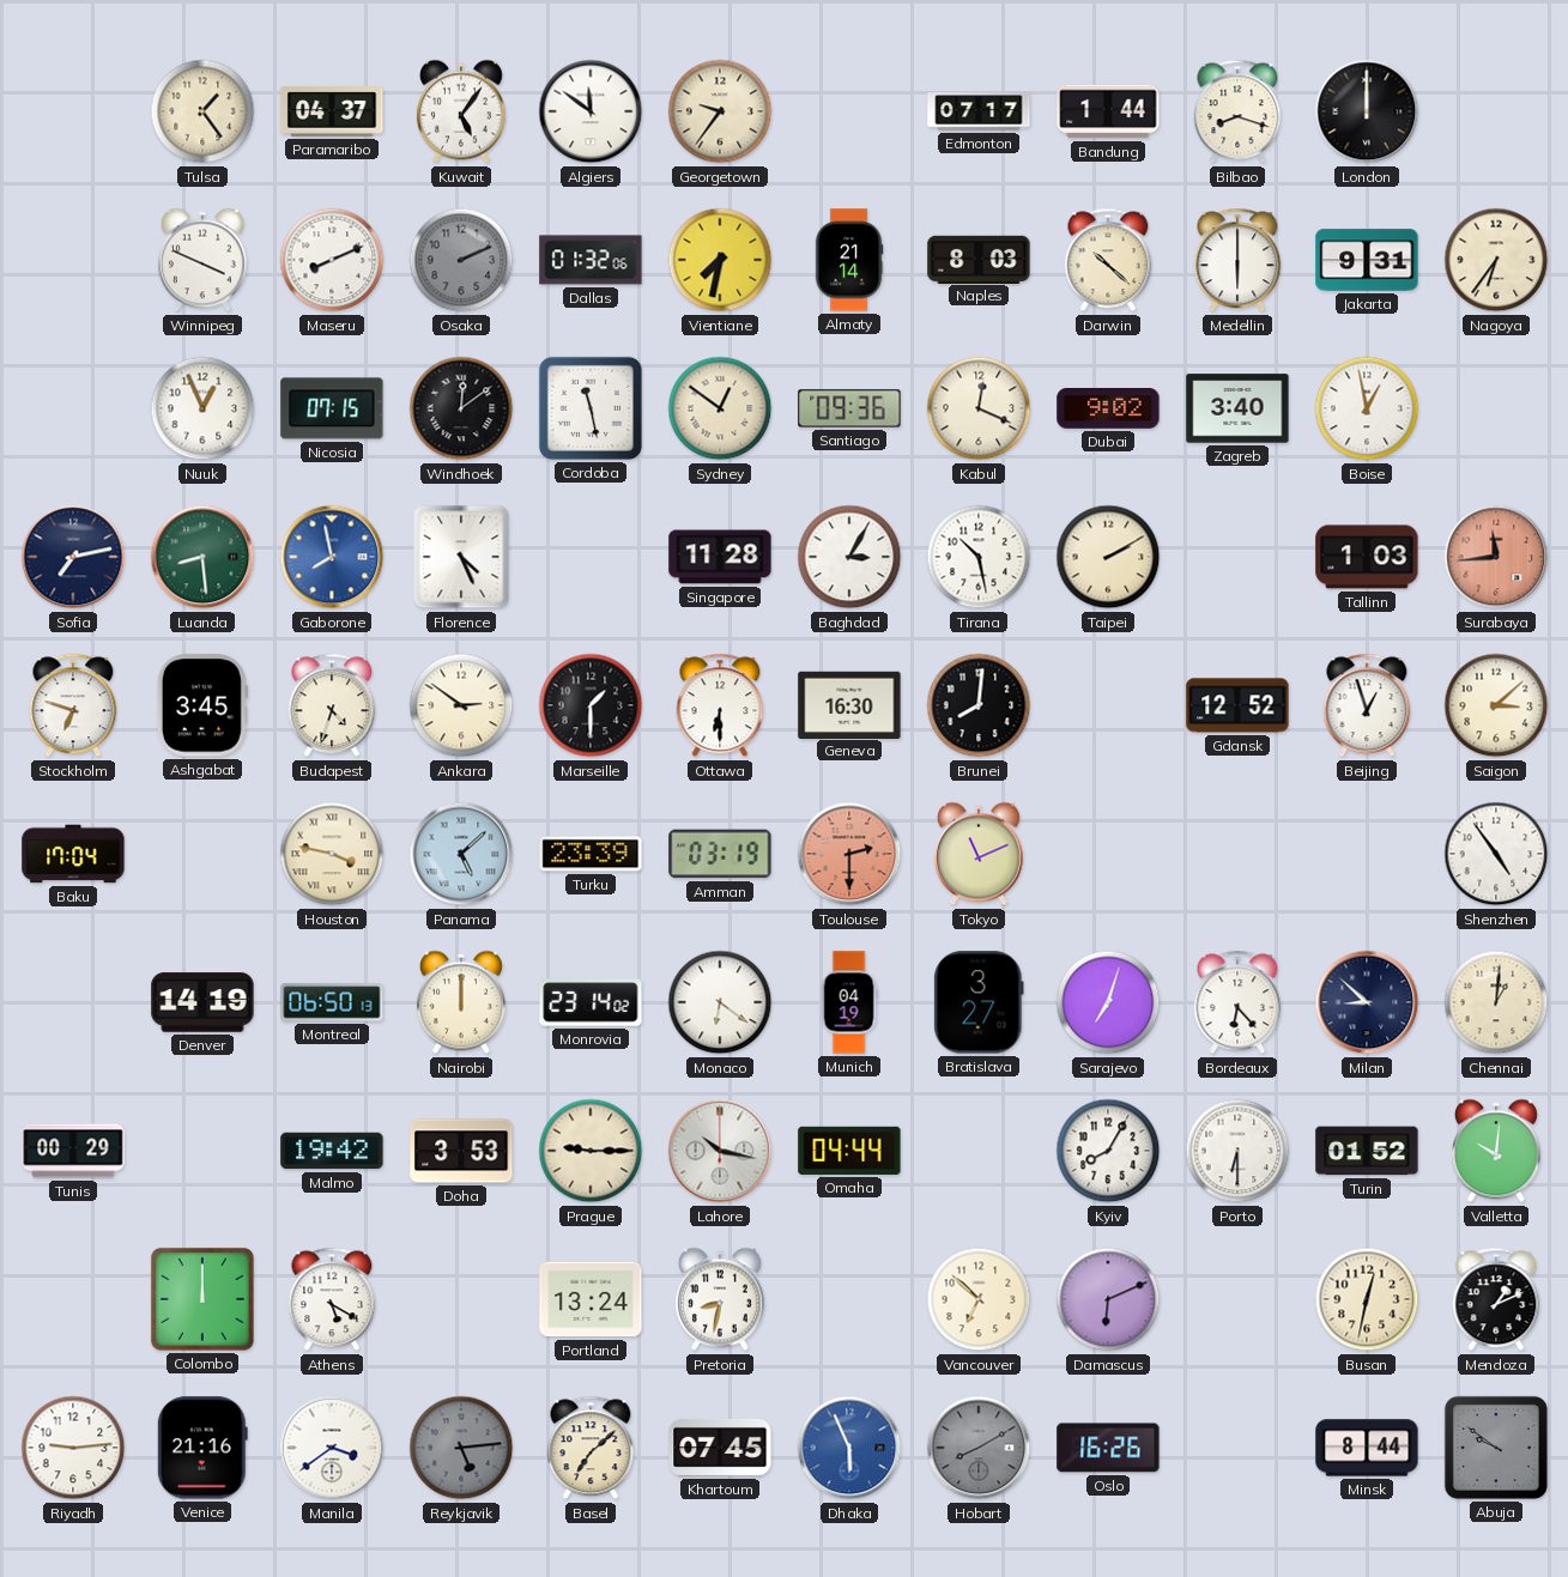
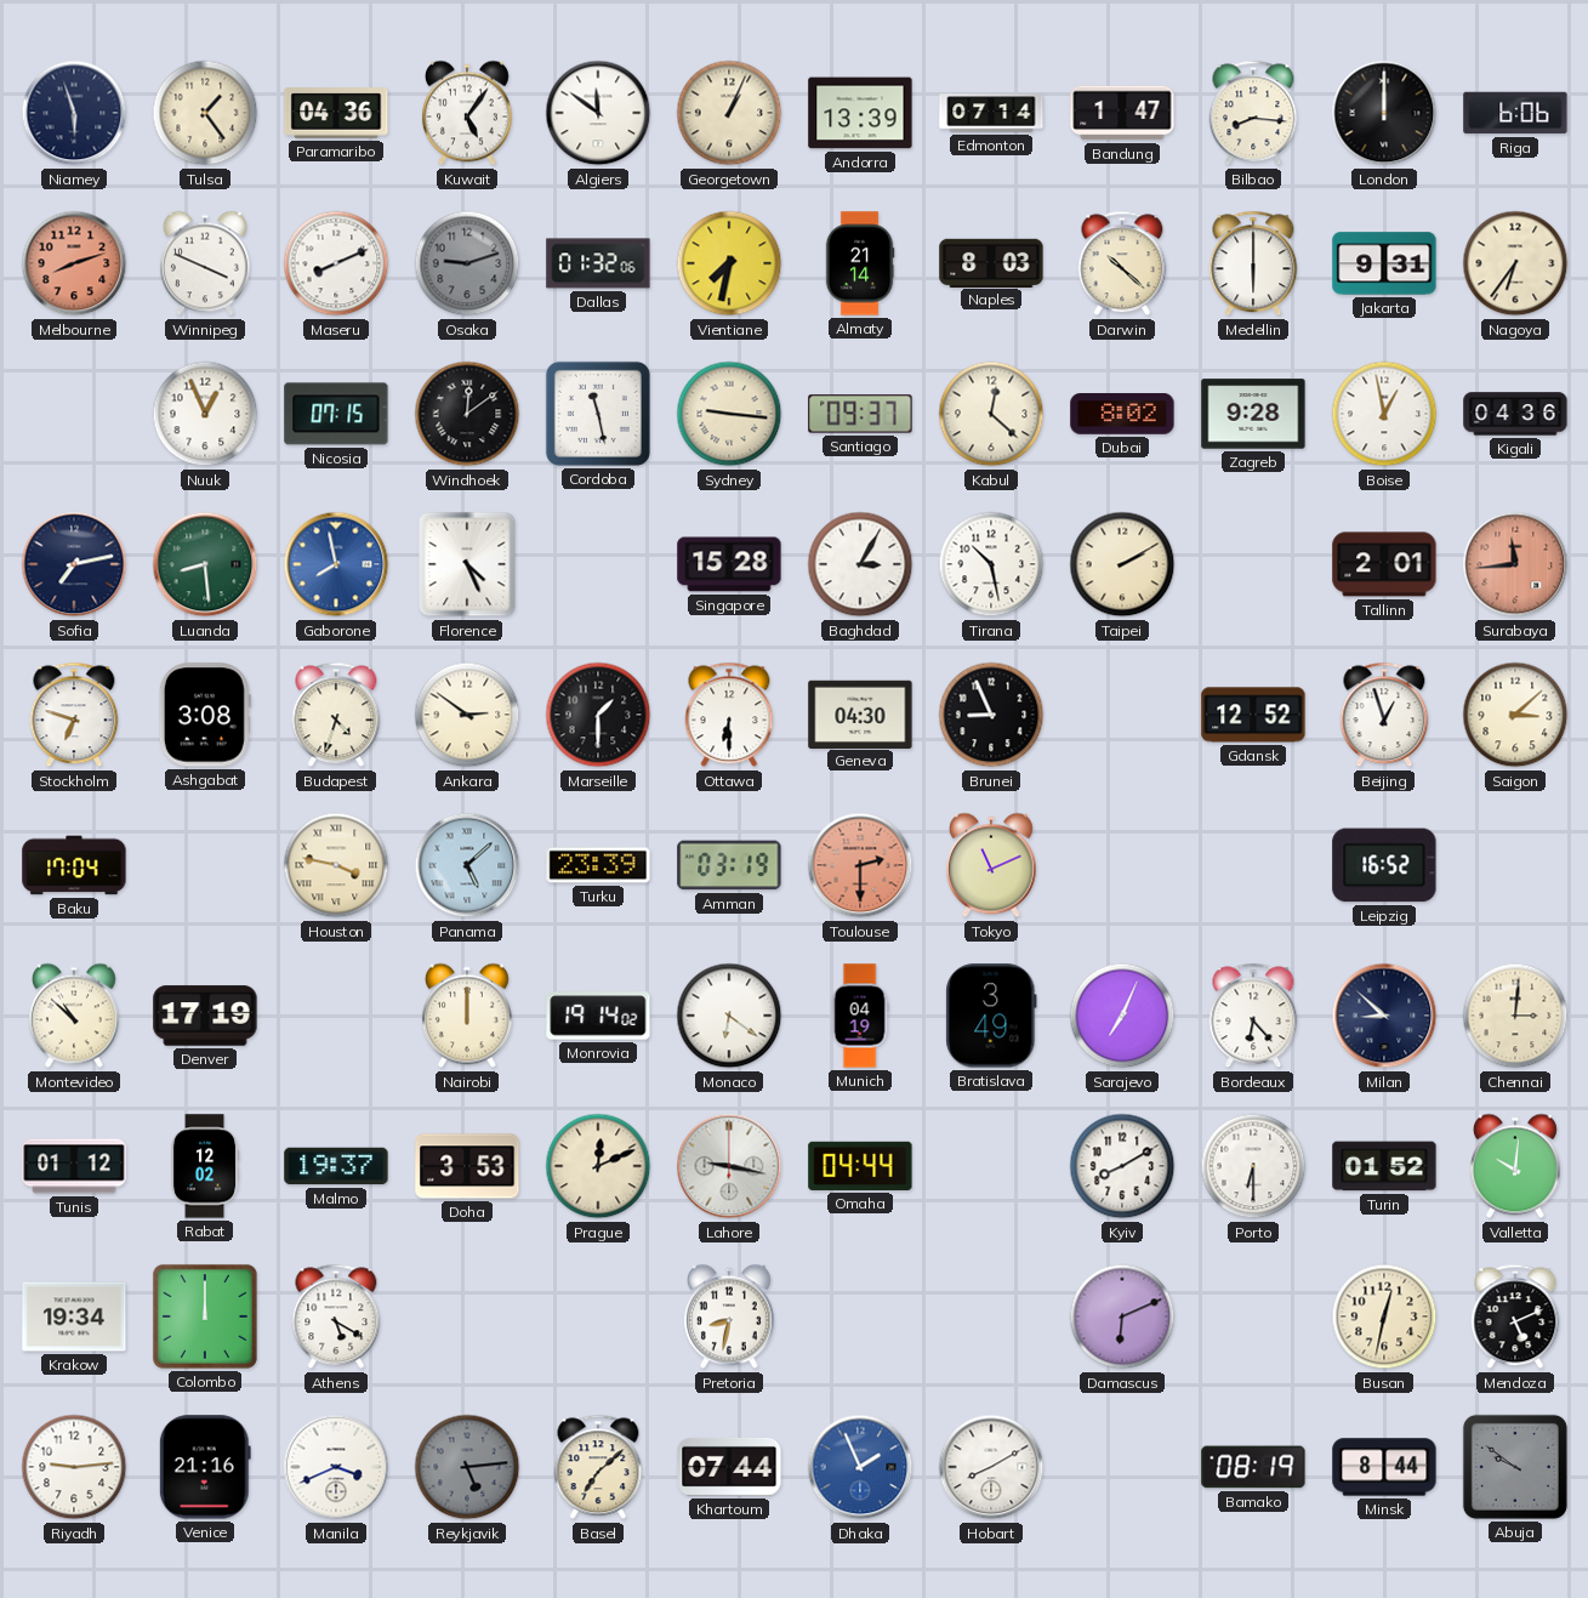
Niamey: none -> 5:57 (74, 113)
Paramaribo: 04:37 -> 04:36 (336, 113)
Georgetown: 9:36 -> 1:04 (729, 113)
Andorra: none -> 13:39 (860, 113)
Edmonton: 07:17 -> 07:14 (991, 113)
Bandung: 1:44 -> 1:47 (1122, 113)
Bilbao: 8:18 -> 8:16 (1253, 113)
Riga: none -> 6:06 (1515, 113)
Melbourne: none -> 8:12 (74, 263)
Osaka: 2:11 -> 9:12 (467, 263)
Sydney: 12:51 -> 9:16 (729, 414)
Santiago: 09:36 -> 09:37 (860, 414)
Kabul: 12:19 -> 12:22 (991, 414)
Dubai: 9:02 -> 8:02 (1122, 415)
Zagreb: 3:40 -> 9:28 (1253, 414)
Kigali: none -> 04:36 (1515, 414)
Singapore: 11:28 -> 15:28 (729, 564)
Tallinn: 1:03 -> 2:01 (1384, 564)
Ashgabat: 3:45 -> 3:08 (205, 715)
Geneva: 16:30 -> 04:30 (860, 713)
Brunei: 8:01 -> 8:56 (991, 715)
Leipzig: none -> 16:52 (1384, 865)
Shenzhen: 4:54 -> none (1496, 854)
Montevideo: none -> 10:52 (74, 1016)
Denver: 14:19 -> 17:19 (205, 1016)
Montreal: 06:50 -> none (332, 1002)
Monrovia: 23:14 -> 19:14 (598, 1016)
Bratislava: 3:27 -> 3:49 (991, 1016)
Sarajevo: 7:03 -> 7:04 (1122, 1016)
Chennai: 1:01 -> 3:01 (1515, 1016)
Tunis: 00:29 -> 01:12 (74, 1166)
Rabat: none -> 12:02 (205, 1166)
Malmo: 19:42 -> 19:37 (336, 1166)
Prague: 9:15 -> 12:11 (598, 1166)
Lahore: 10:17 -> 9:17 (729, 1166)
Kyiv: 8:05 -> 8:10 (1122, 1166)
Krakow: none -> 19:34 (74, 1316)
Portland: 13:24 -> none (591, 1299)
Vancouver: 6:52 -> none (979, 1299)
Mendoza: 1:11 -> 5:11 (1515, 1316)
Manila: 3:39 -> 3:41 (336, 1467)
Khartoum: 07:45 -> 07:44 (729, 1467)
Dhaka: 5:56 -> 1:56 (860, 1467)
Hobart dial: grey -> white (991, 1467)
Oslo: 16:26 -> none (1108, 1448)
Bamako: none -> 08:19 (1253, 1467)
